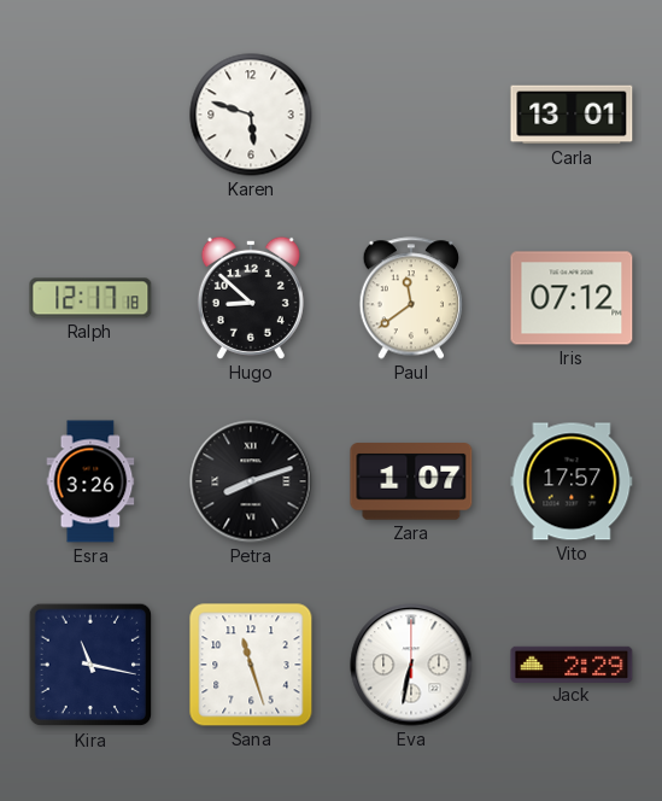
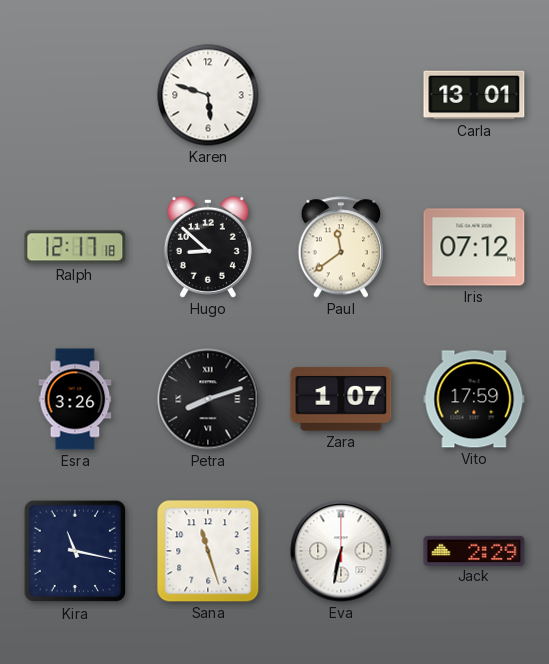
Vito: 17:57 -> 17:59 (474, 399)
